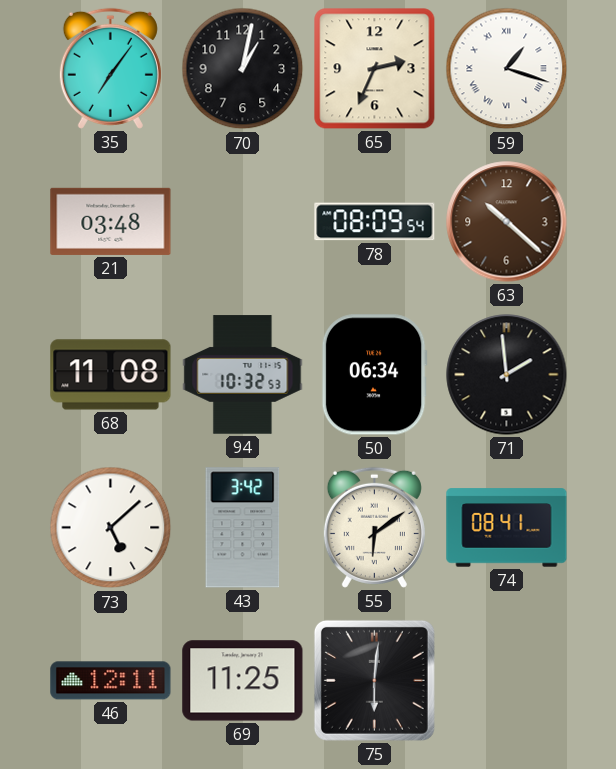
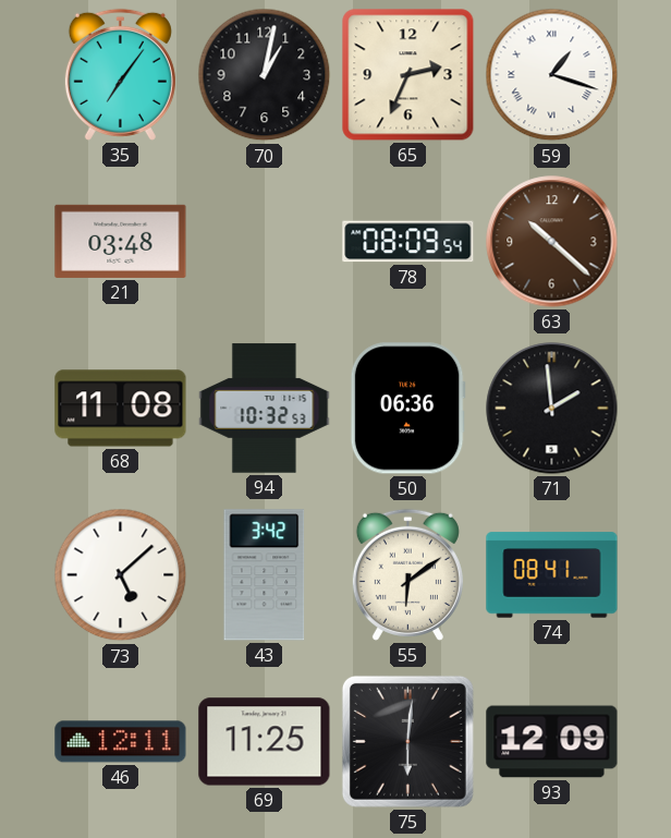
50: 06:34 -> 06:36 (407, 409)
93: none -> 12:09 (552, 742)
